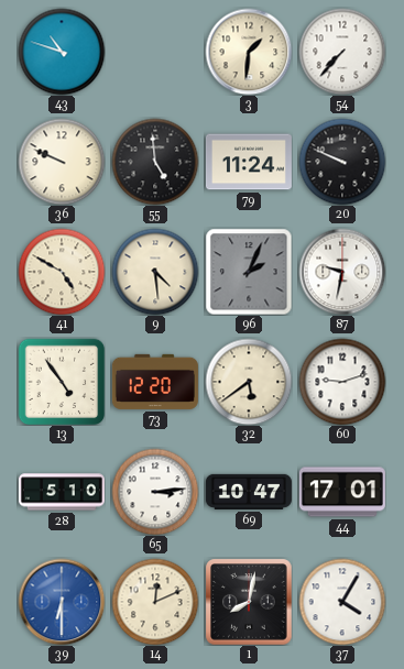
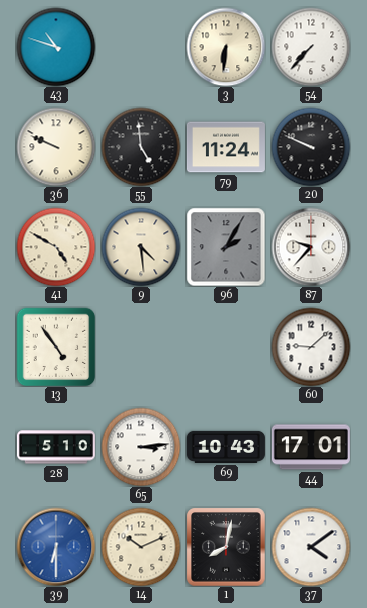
3: 1:31 -> 6:31 (226, 47)
96: 2:04 -> 2:05 (226, 247)
87: 9:32 -> 9:37 (311, 247)
73: 12:20 -> none (155, 382)
32: 5:39 -> none (249, 382)
60: 9:12 -> 9:08 (311, 347)
69: 10:47 -> 10:43 (226, 447)
14: 12:11 -> 10:11 (141, 547)
37: 4:05 -> 4:09 (311, 547)
